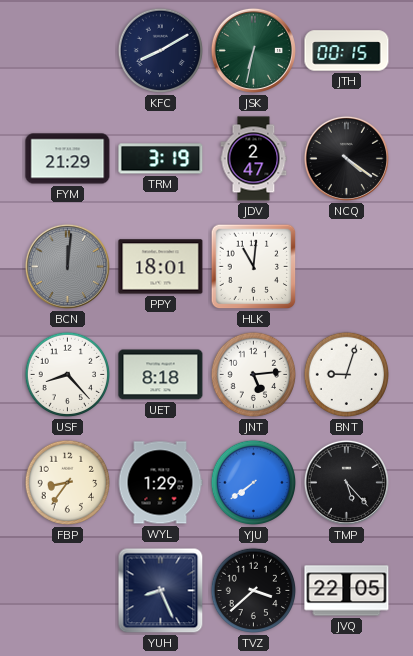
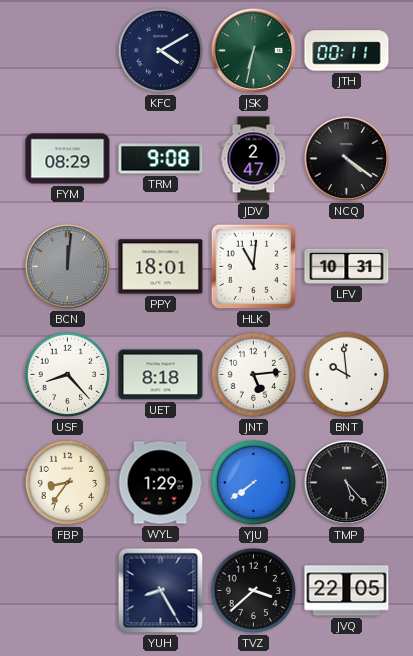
KFC: 8:10 -> 4:10 (161, 51)
JTH: 00:15 -> 00:11 (347, 51)
FYM: 21:29 -> 08:29 (68, 159)
TRM: 3:19 -> 9:08 (161, 159)
LFV: none -> 10:31 (347, 266)
BNT: 9:03 -> 9:59 (347, 375)
YUH: 8:26 -> 8:25 (161, 591)
